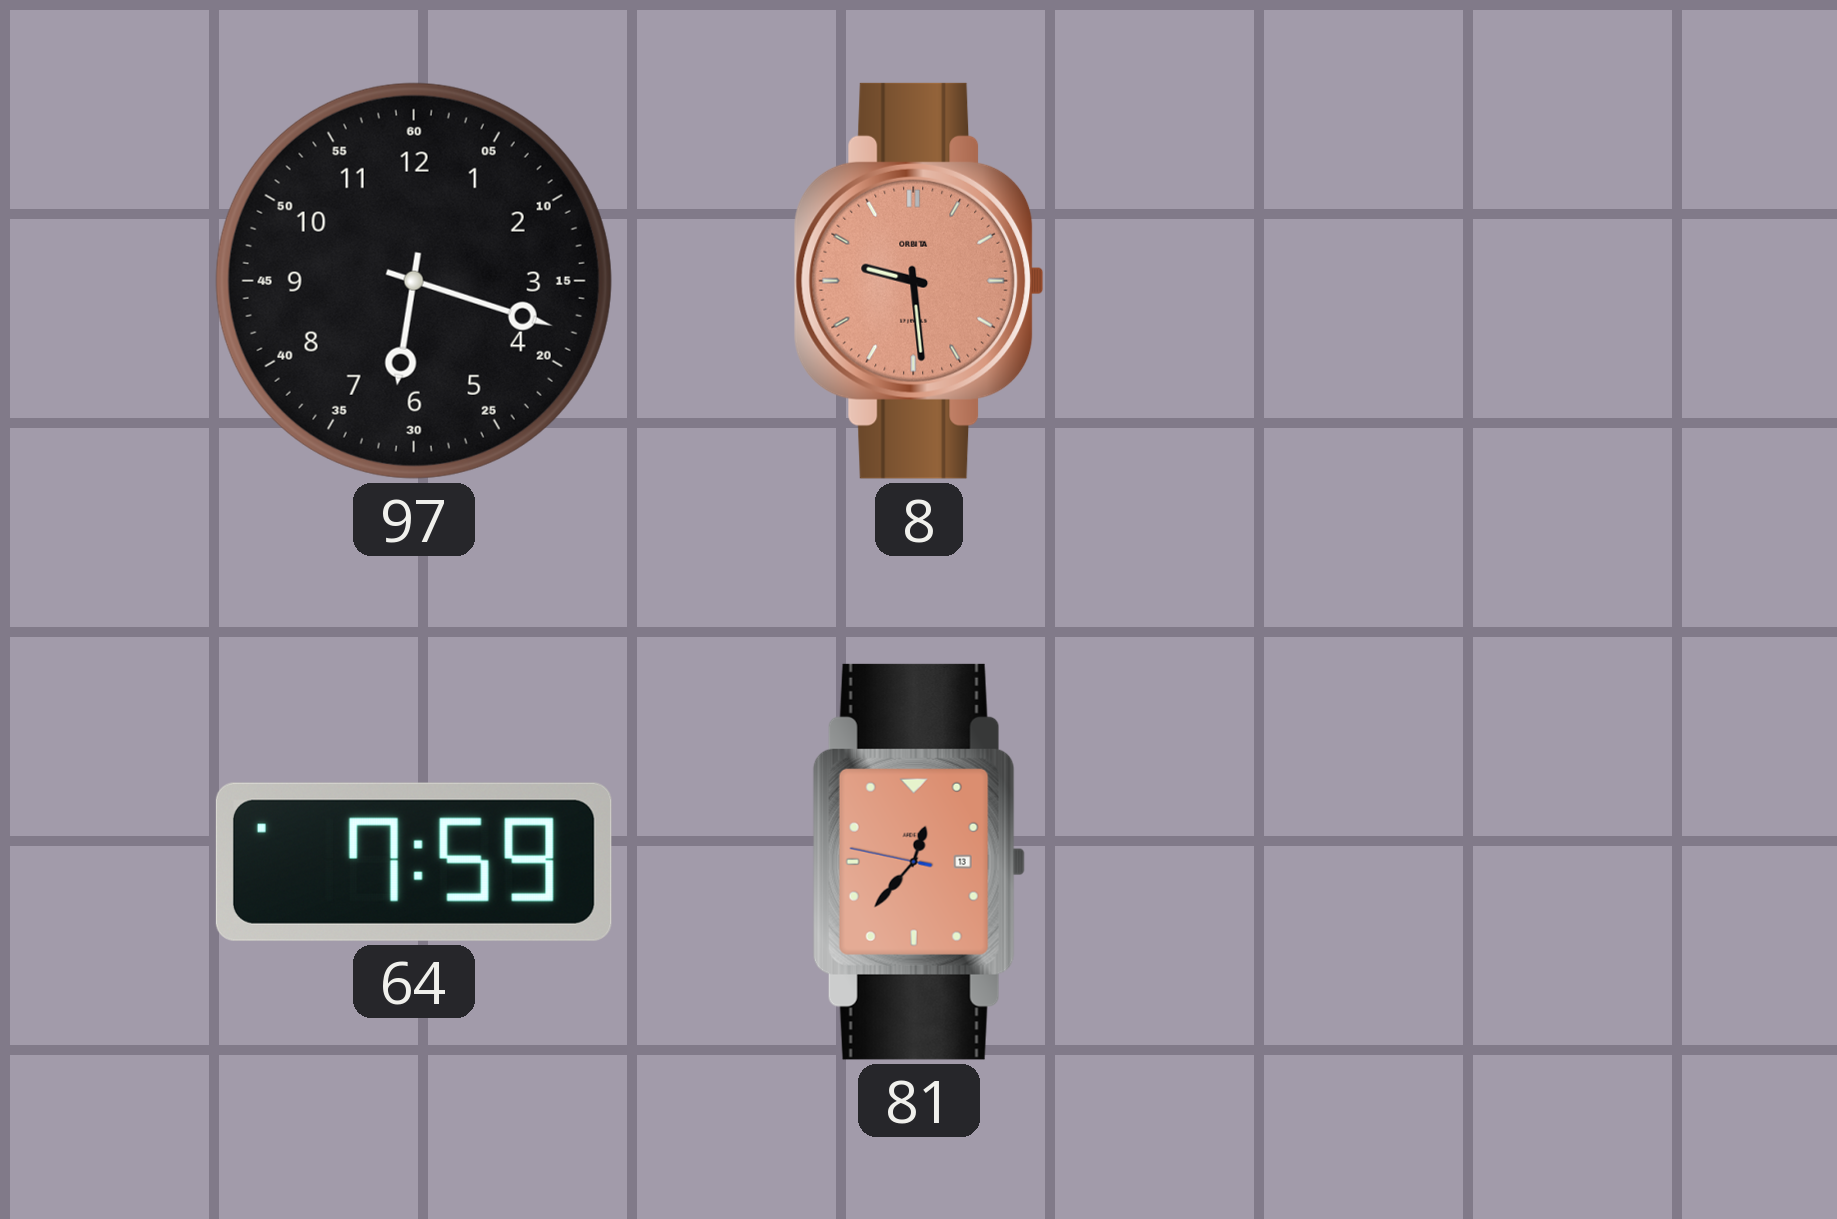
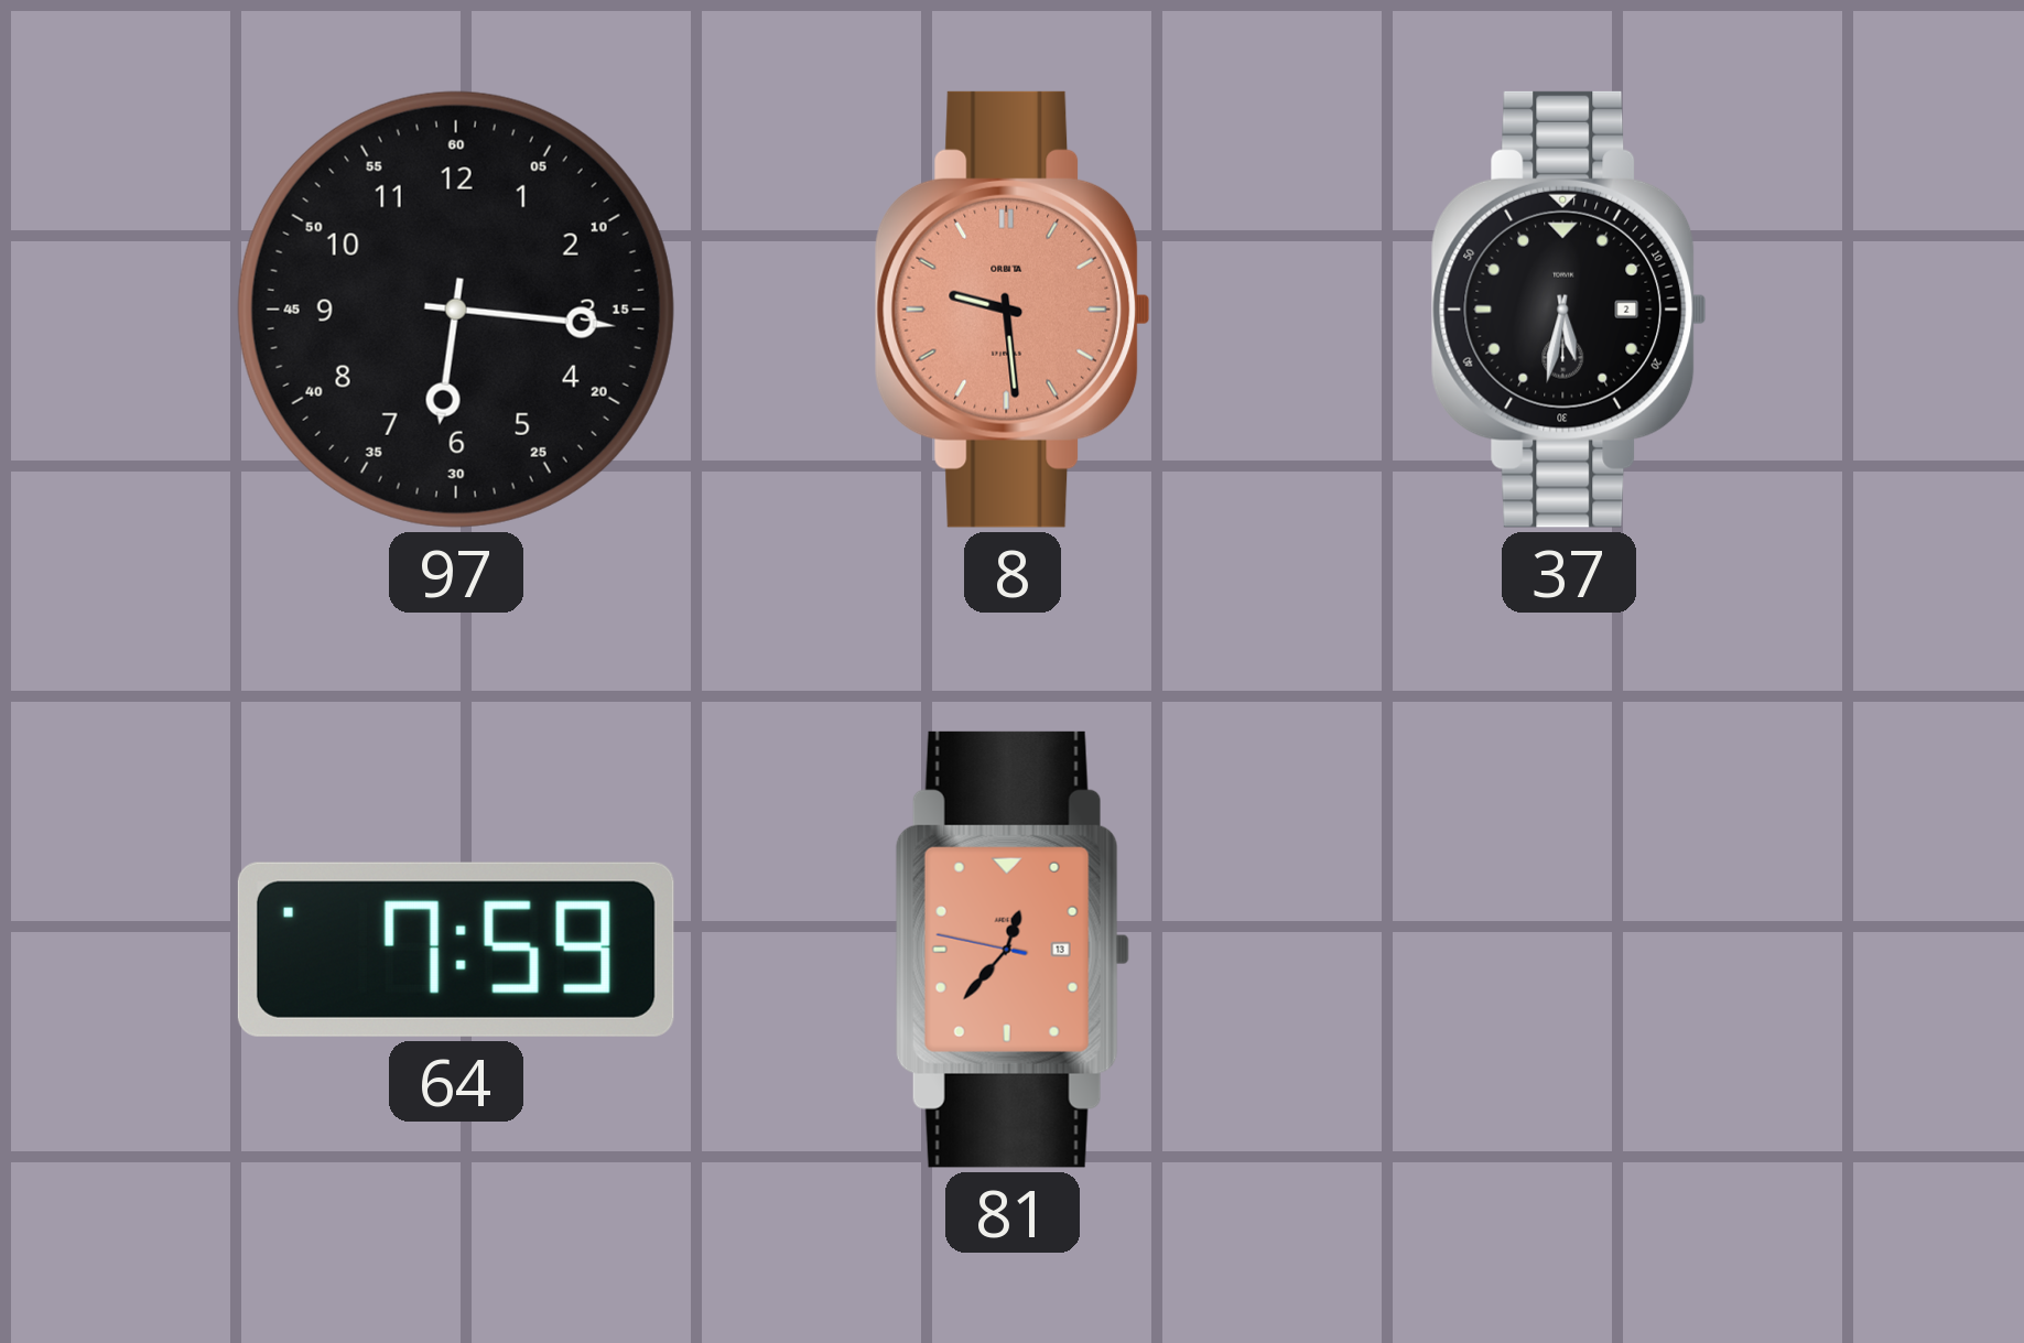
97: 6:18 -> 6:16 (456, 310)
37: none -> 5:32 (1569, 310)
